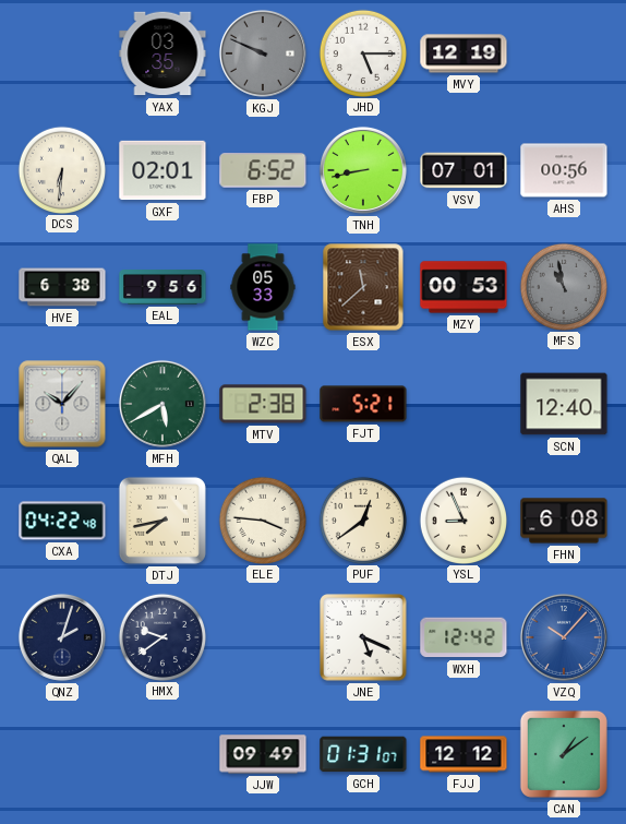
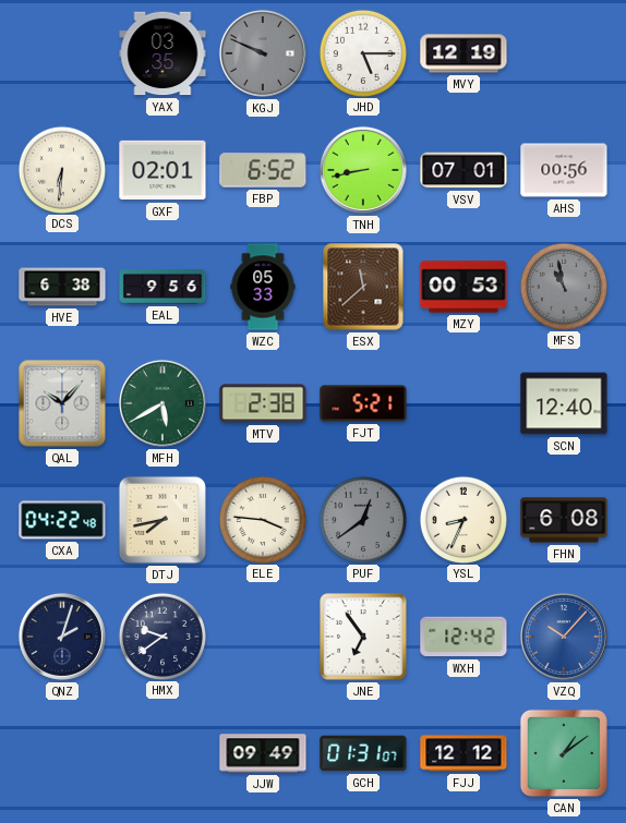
PUF dial: cream -> grey (362, 519)
YSL: 8:56 -> 8:34 (462, 519)
JNE: 5:19 -> 6:54 (363, 637)
